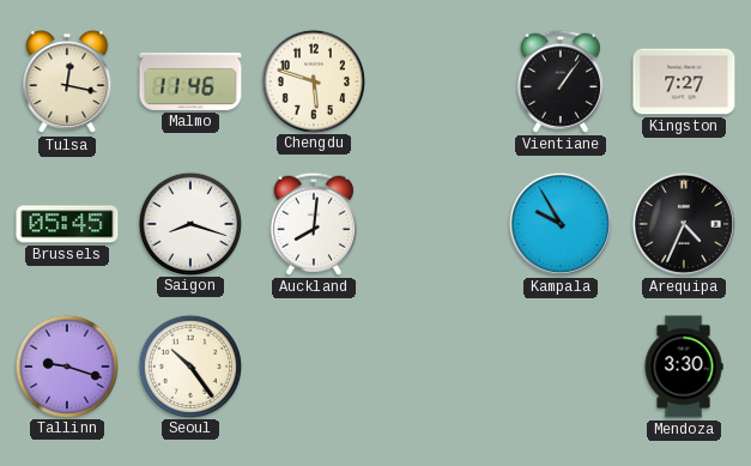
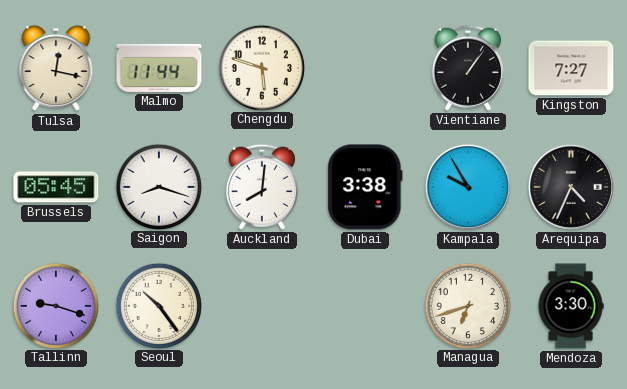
Malmo: 11:46 -> 11:44 (159, 68)
Dubai: none -> 3:38 (365, 187)
Managua: none -> 6:42 (467, 305)
